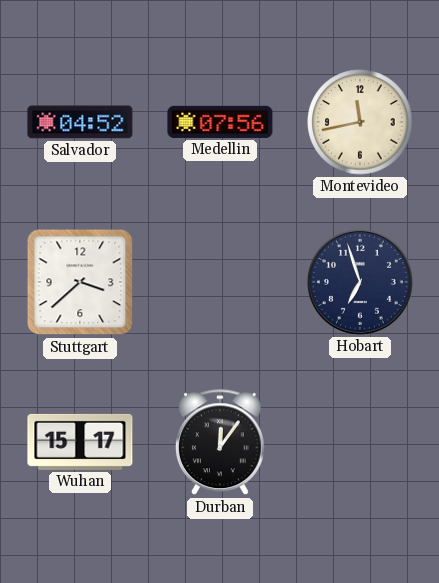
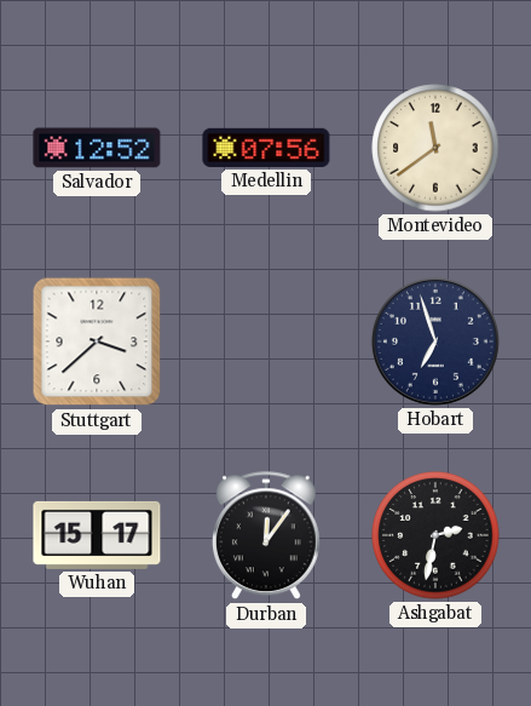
Salvador: 04:52 -> 12:52 (97, 148)
Montevideo: 11:43 -> 11:39 (435, 148)
Ashgabat: none -> 2:32 (435, 535)
